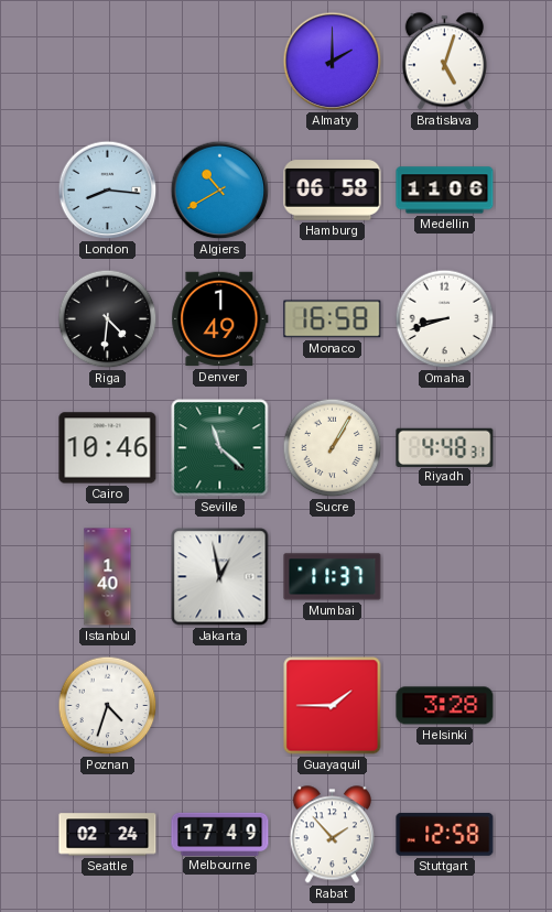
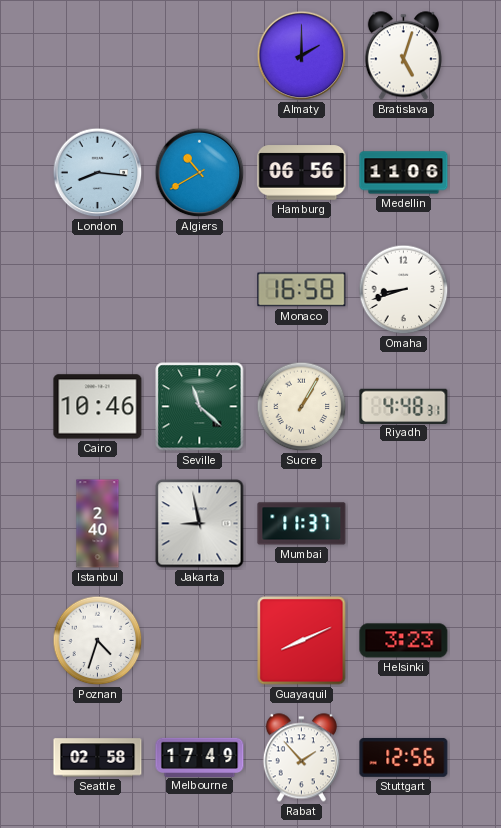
Hamburg: 06:58 -> 06:56 (302, 173)
Riga: 4:31 -> none (108, 319)
Denver: 1:49 -> none (220, 319)
Istanbul: 1:40 -> 2:40 (98, 524)
Jakarta: 12:58 -> 8:58 (200, 524)
Guayaquil: 1:45 -> 8:11 (302, 641)
Helsinki: 3:28 -> 3:23 (404, 641)
Seattle: 02:24 -> 02:58 (98, 758)
Stuttgart: 12:58 -> 12:56 (404, 757)
